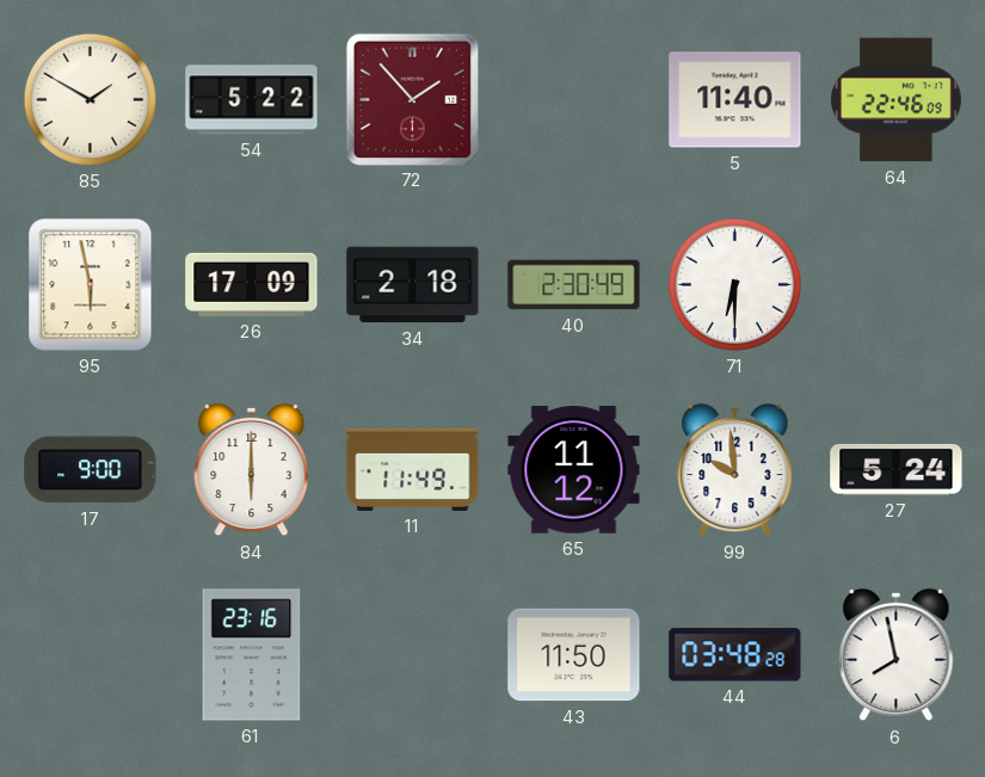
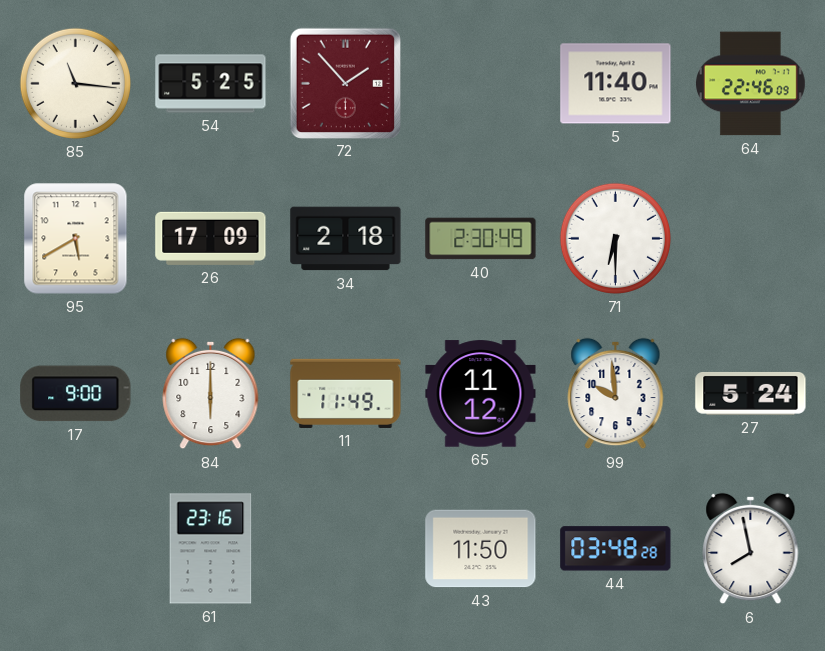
85: 1:50 -> 11:16 (75, 83)
54: 5:22 -> 5:25 (211, 84)
95: 5:58 -> 5:40 (76, 239)
